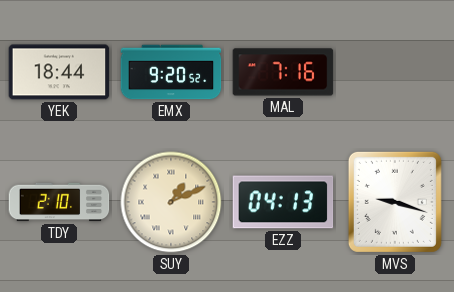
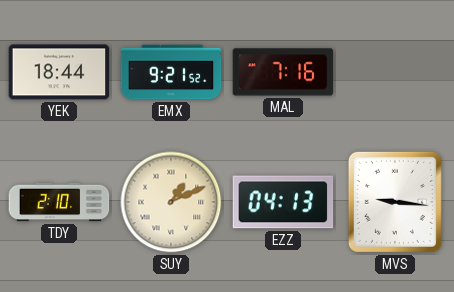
EMX: 9:20 -> 9:21 (171, 72)
MVS: 9:18 -> 9:16 (395, 202)
